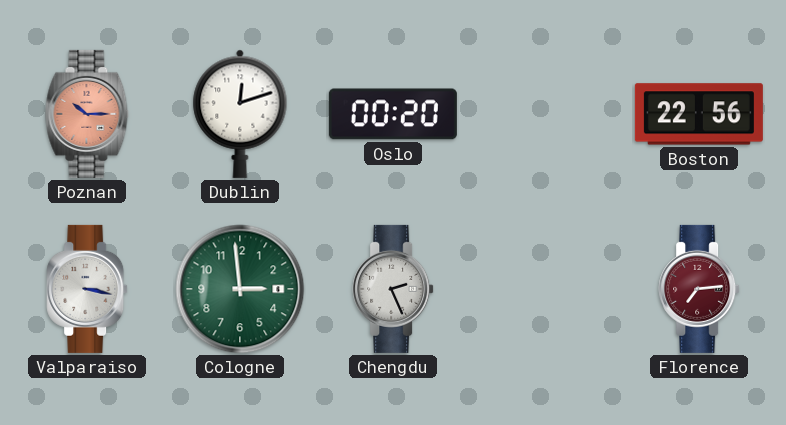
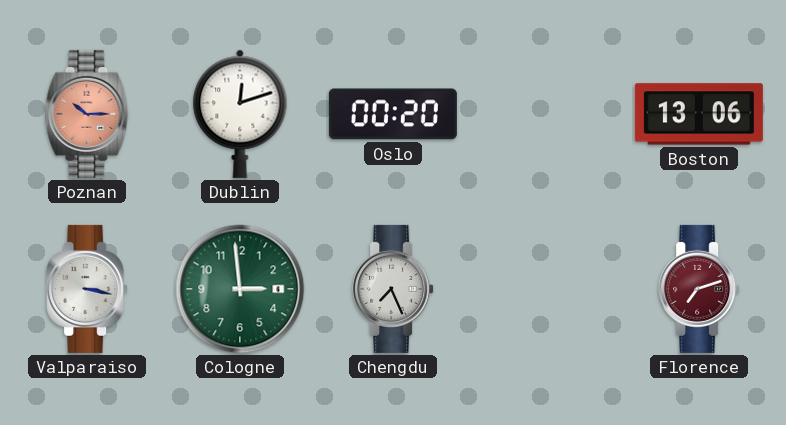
Boston: 22:56 -> 13:06 (699, 114)
Chengdu: 2:26 -> 7:26 (393, 289)
Florence: 7:14 -> 7:12 (699, 289)
